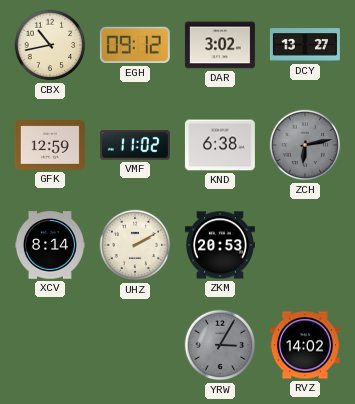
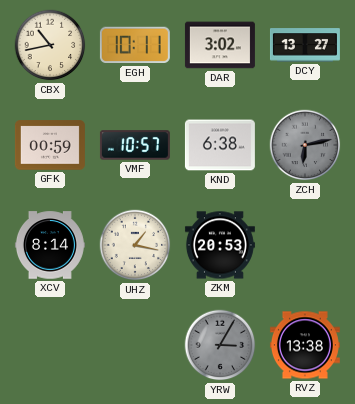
EGH: 09:12 -> 10:11 (135, 45)
GFK: 12:59 -> 00:59 (50, 145)
VMF: 11:02 -> 10:57 (135, 145)
UHZ: 2:10 -> 1:17 (135, 245)
RVZ: 14:02 -> 13:38 (305, 345)
